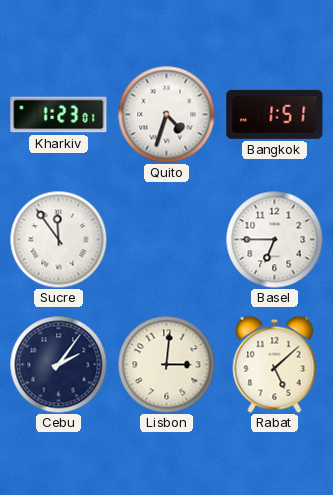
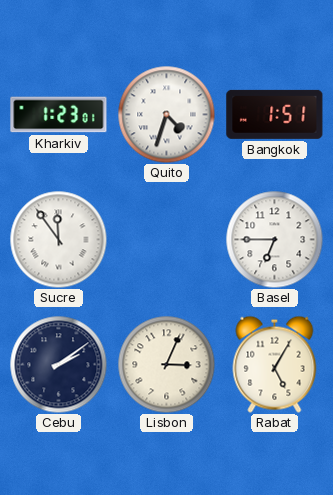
Cebu: 2:06 -> 2:09 (58, 364)
Lisbon: 3:01 -> 3:04 (166, 364)
Rabat: 5:08 -> 5:05 (275, 364)
